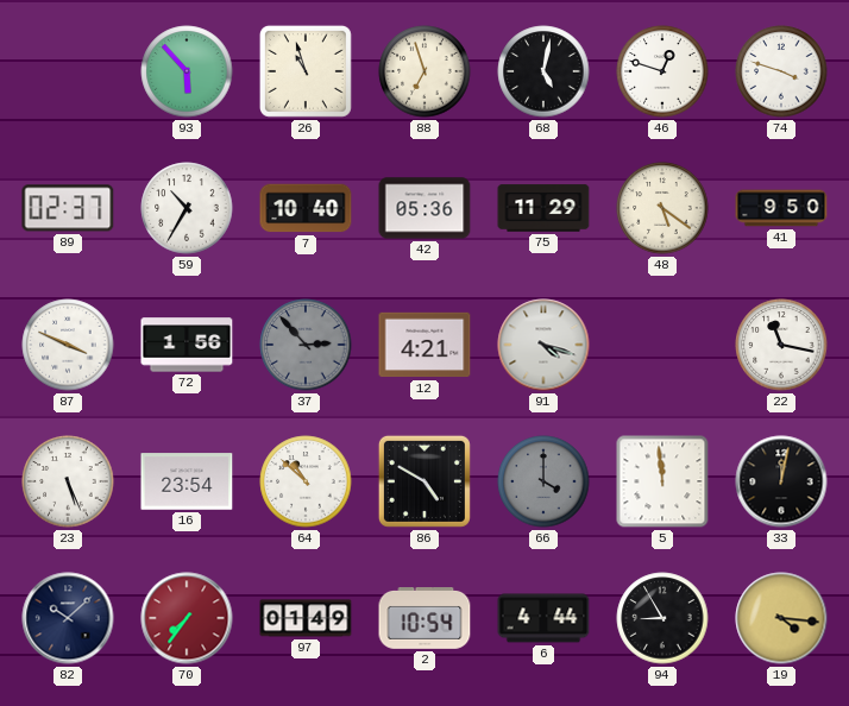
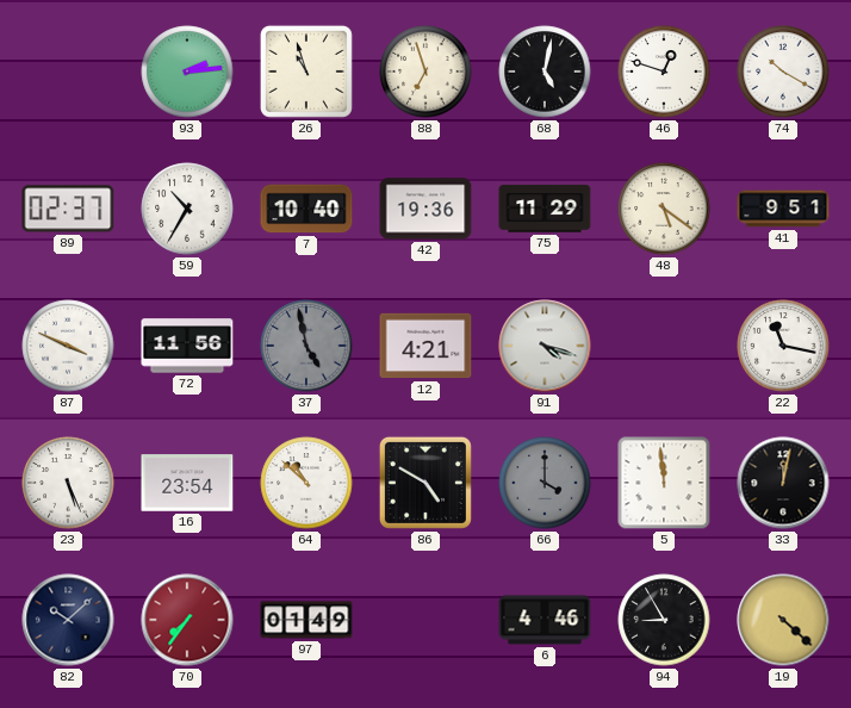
93: 5:53 -> 2:14 (187, 72)
74: 3:48 -> 10:20 (783, 72)
42: 05:36 -> 19:36 (425, 209)
41: 9:50 -> 9:51 (783, 209)
72: 1:56 -> 11:56 (187, 346)
37: 2:53 -> 4:58 (306, 346)
2: 10:54 -> none (424, 619)
6: 4:44 -> 4:46 (545, 620)
19: 4:16 -> 4:22 (783, 620)
